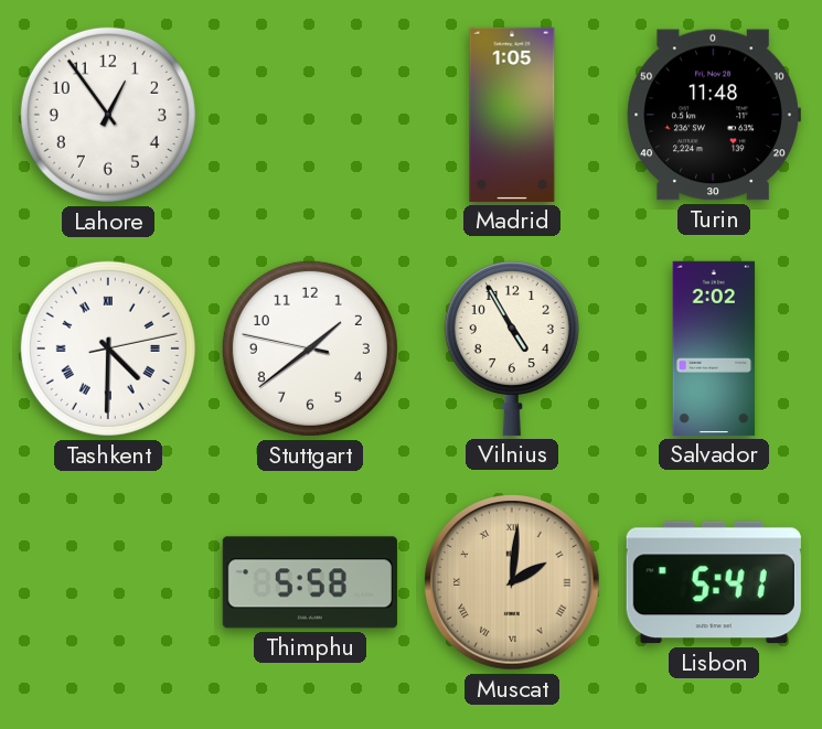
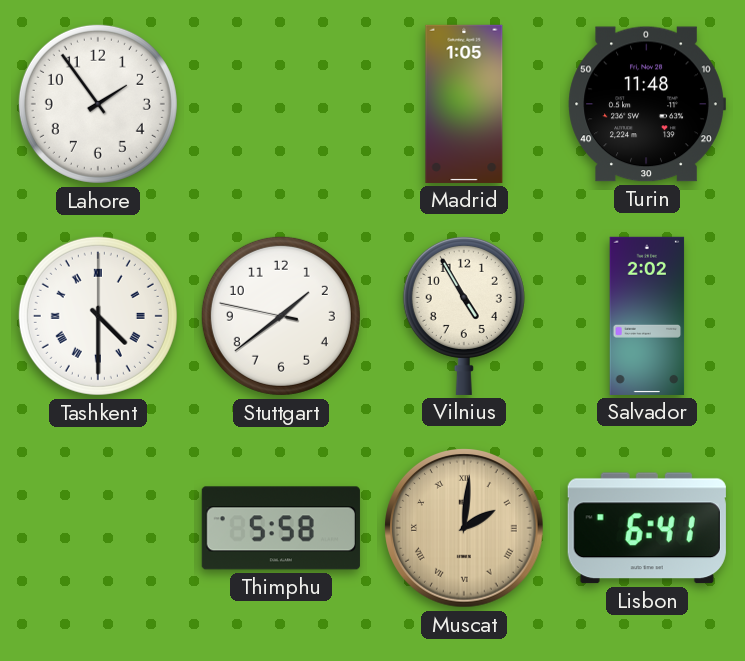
Lahore: 12:54 -> 1:54 (98, 104)
Tashkent: 4:30:13 -> 4:30:00 (98, 316)
Lisbon: 5:41 -> 6:41 (647, 528)
